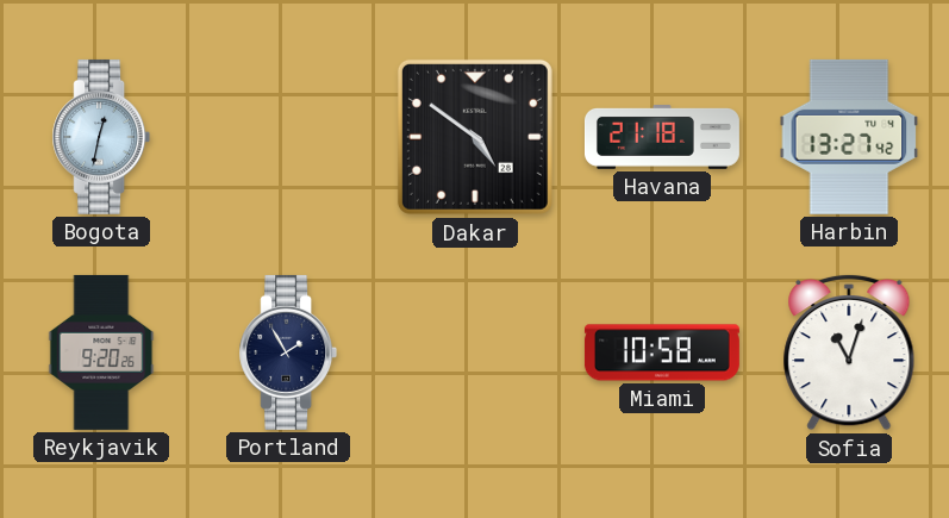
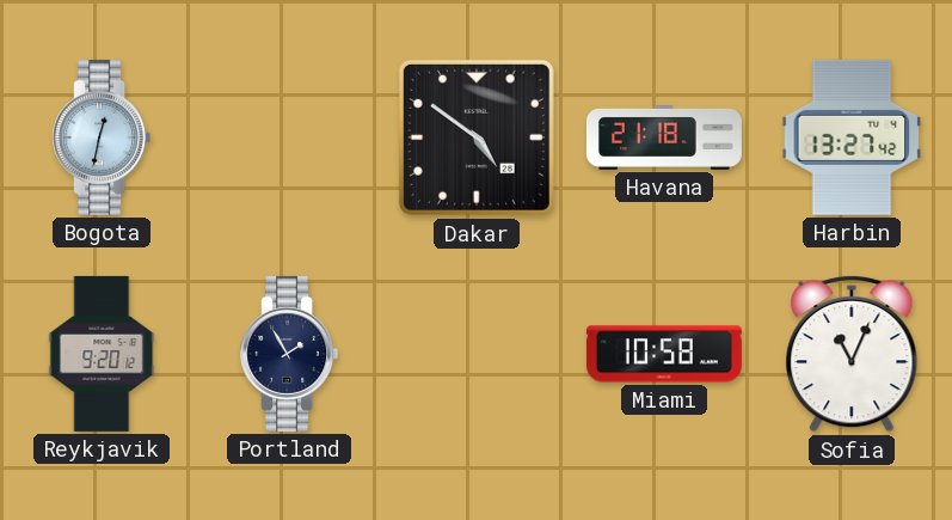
Reykjavik: 9:20:26 -> 9:20:12 (102, 354)
Sofia: 11:03 -> 11:04 (852, 354)
